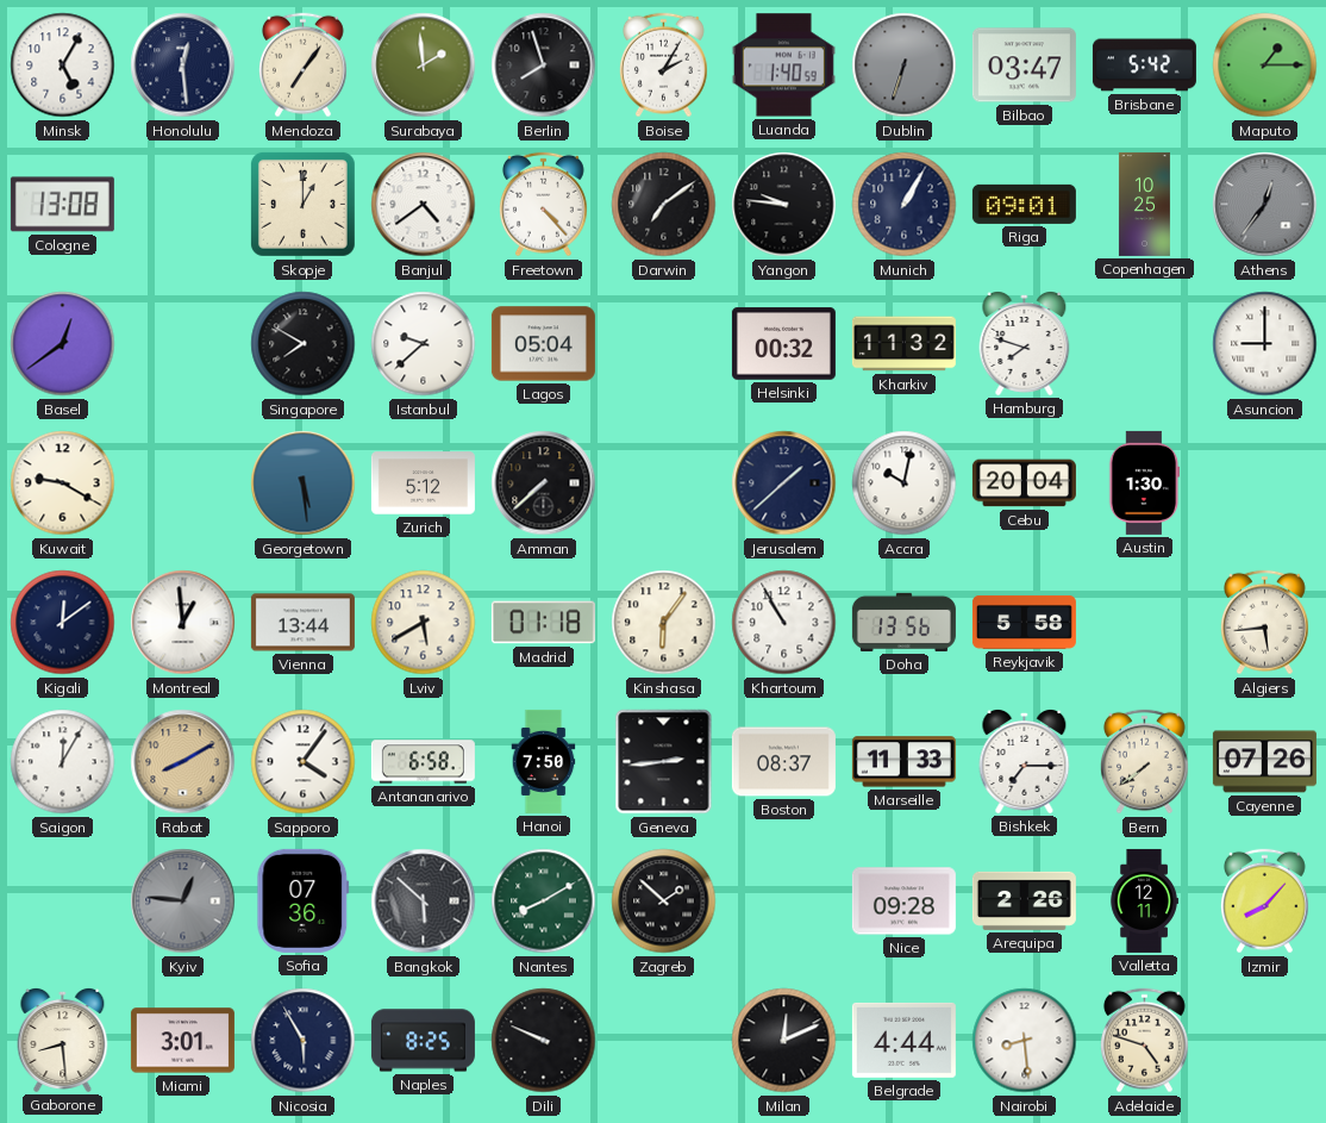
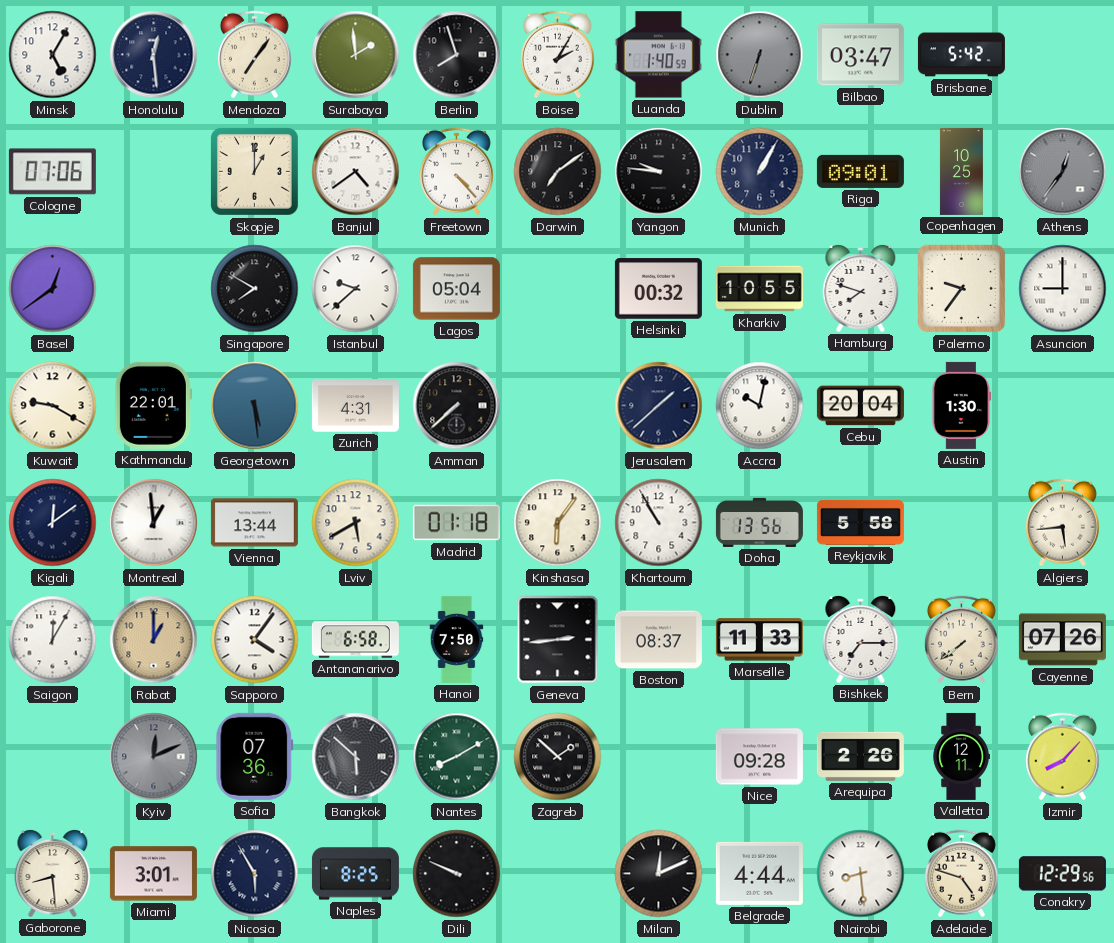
Maputo: 1:15 -> none (1265, 65)
Cologne: 13:08 -> 07:06 (52, 172)
Kharkiv: 11:32 -> 10:55 (759, 289)
Palermo: none -> 9:36 (962, 289)
Kathmandu: none -> 22:01 (153, 405)
Zurich: 5:12 -> 4:31 (355, 406)
Rabat: 8:10 -> 1:00 (154, 640)
Kyiv: 12:46 -> 12:11 (154, 757)
Conakry: none -> 12:29 (1062, 874)
